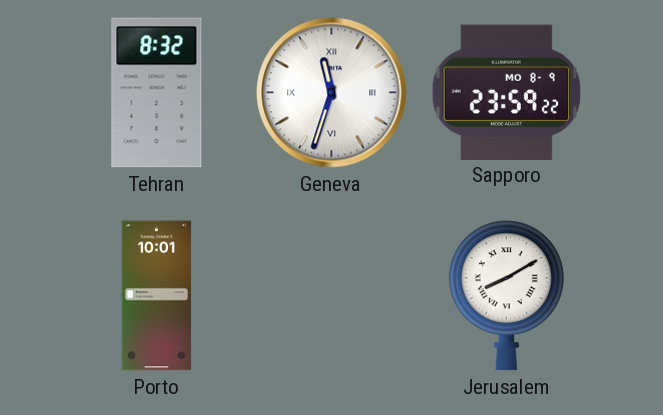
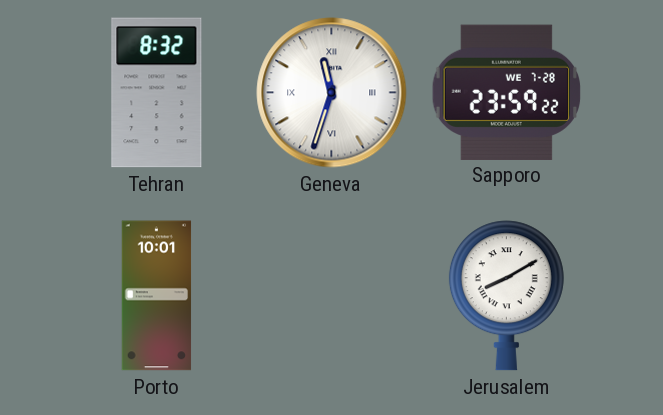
Sapporo date: MO 8-9 -> WE 7-28 (506, 92)
